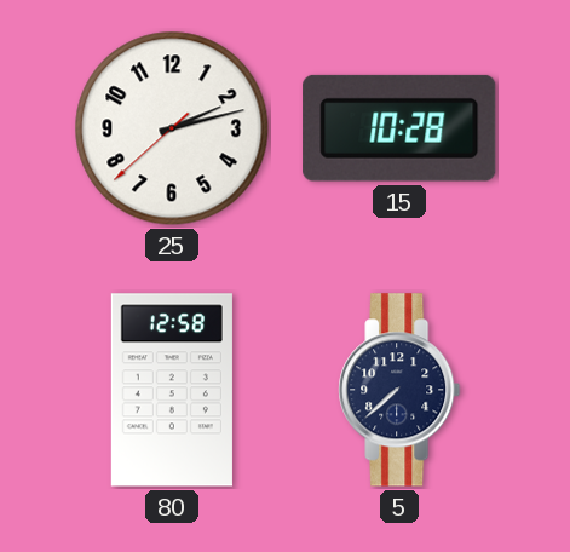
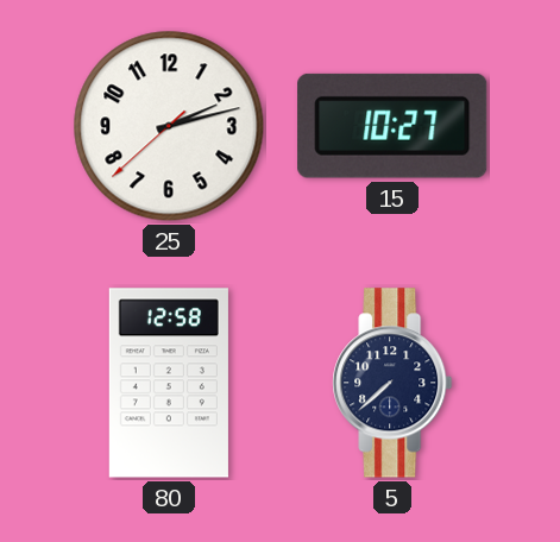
15: 10:28 -> 10:27 (392, 126)
